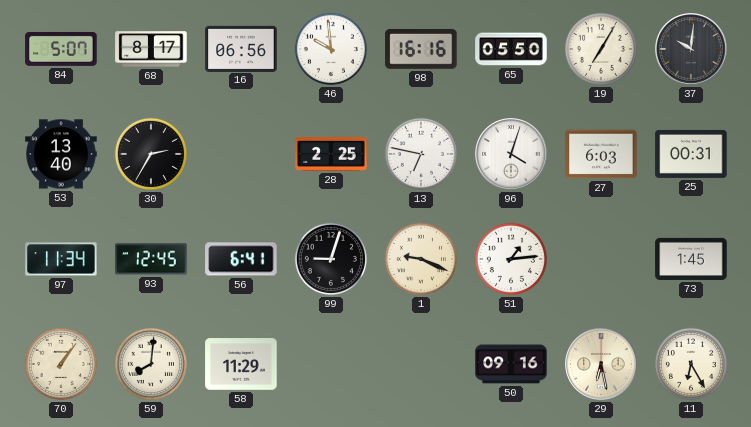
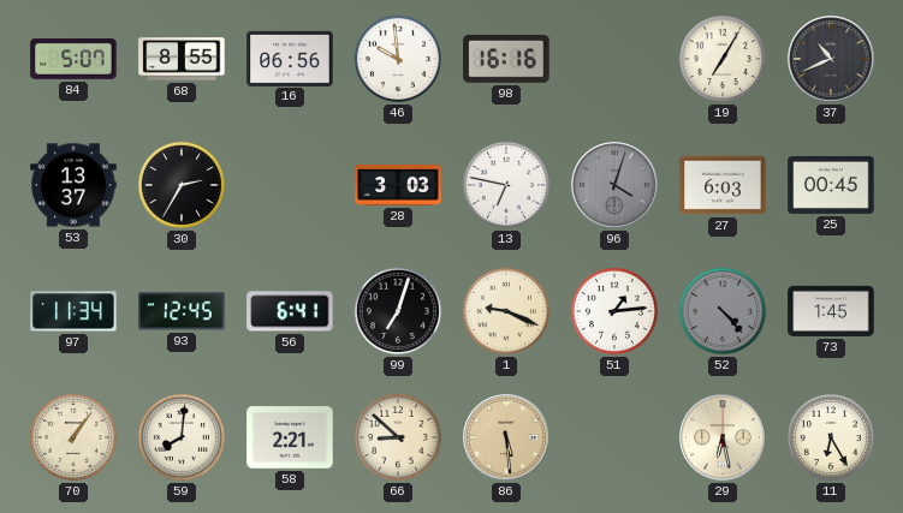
68: 8:17 -> 8:55 (182, 59)
65: 05:50 -> none (511, 49)
37: 10:01 -> 10:41 (831, 59)
53: 13:40 -> 13:37 (73, 185)
28: 2:25 -> 3:03 (398, 186)
96 dial: white -> grey (614, 185)
25: 00:31 -> 00:45 (831, 185)
99: 9:03 -> 7:03 (398, 311)
52: none -> 4:23 (723, 311)
58: 11:29 -> 2:21 (290, 437)
66: none -> 8:52 (398, 437)
86: none -> 5:29 (506, 437)
50: 09:16 -> none (511, 364)
